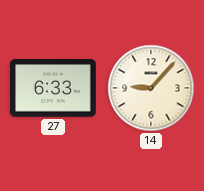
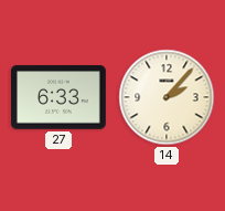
14: 9:07 -> 2:07 (167, 97)
